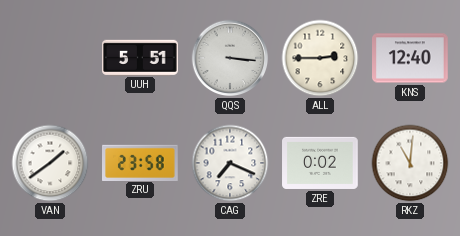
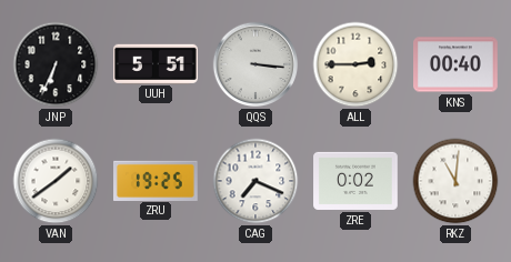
JNP: none -> 6:34 (56, 64)
KNS: 12:40 -> 00:40 (457, 64)
ZRU: 23:58 -> 19:25 (157, 180)
